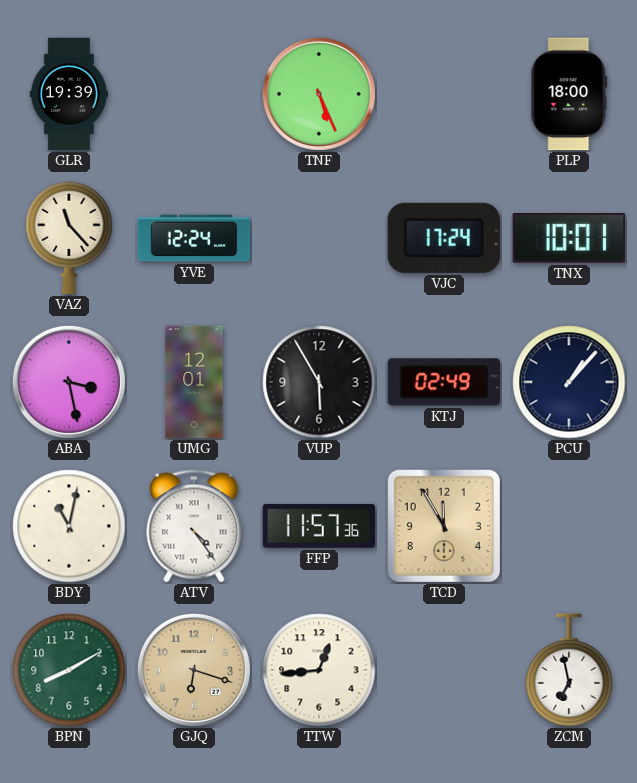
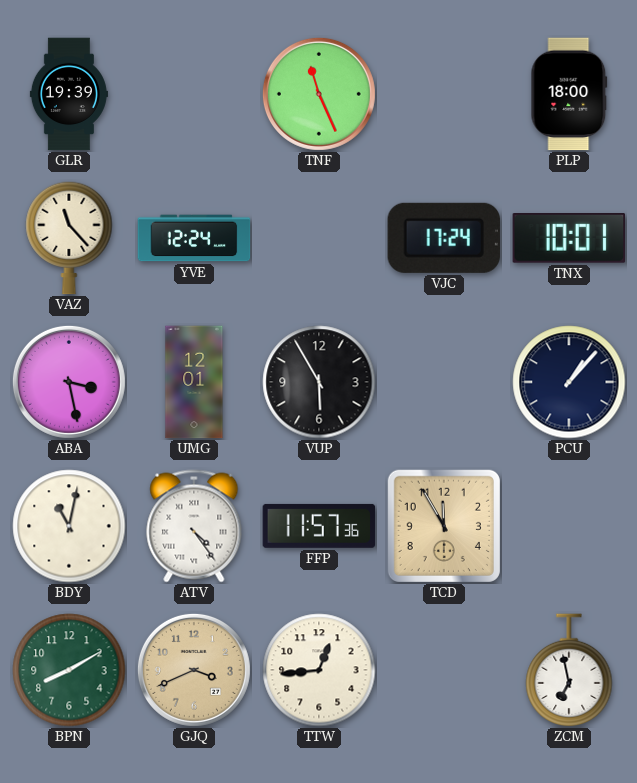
TNF: 5:26 -> 11:26 (319, 94)
KTJ: 02:49 -> none (444, 382)
GJQ: 6:18 -> 3:41 (194, 670)
